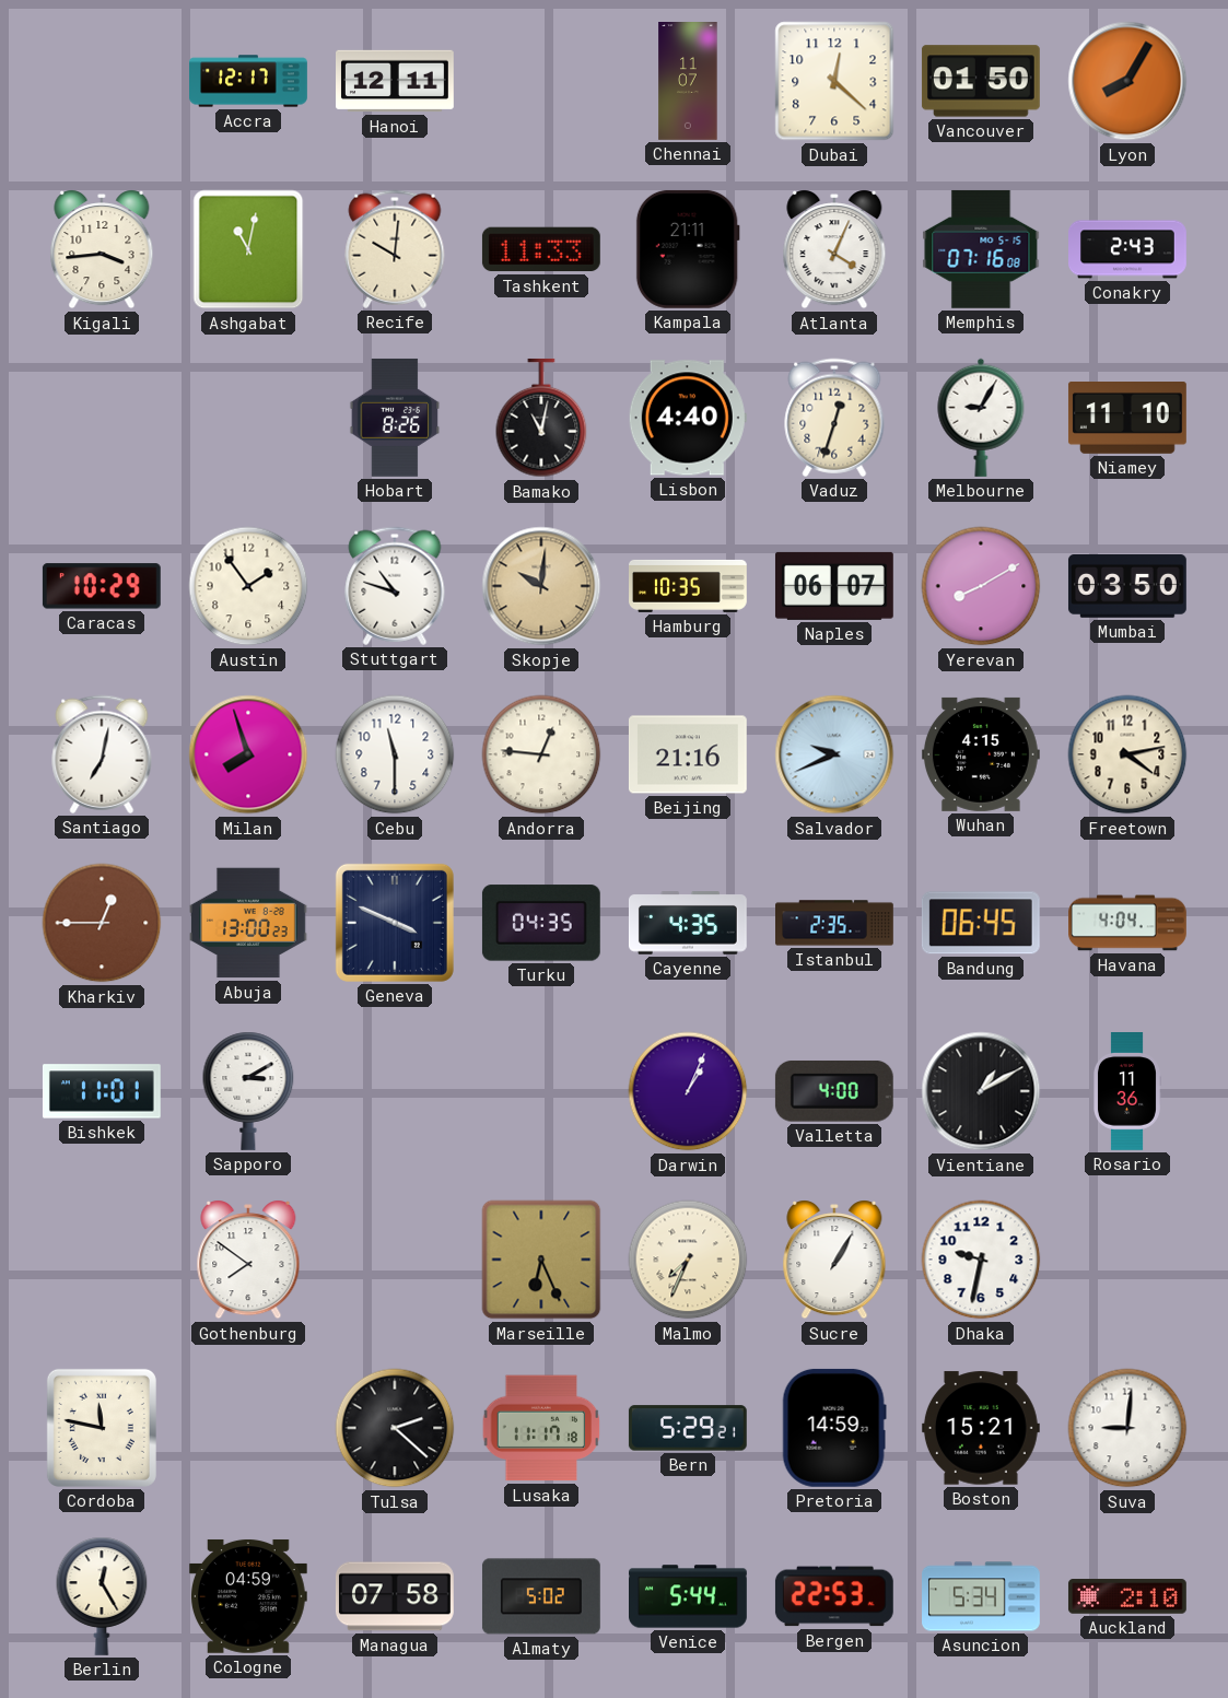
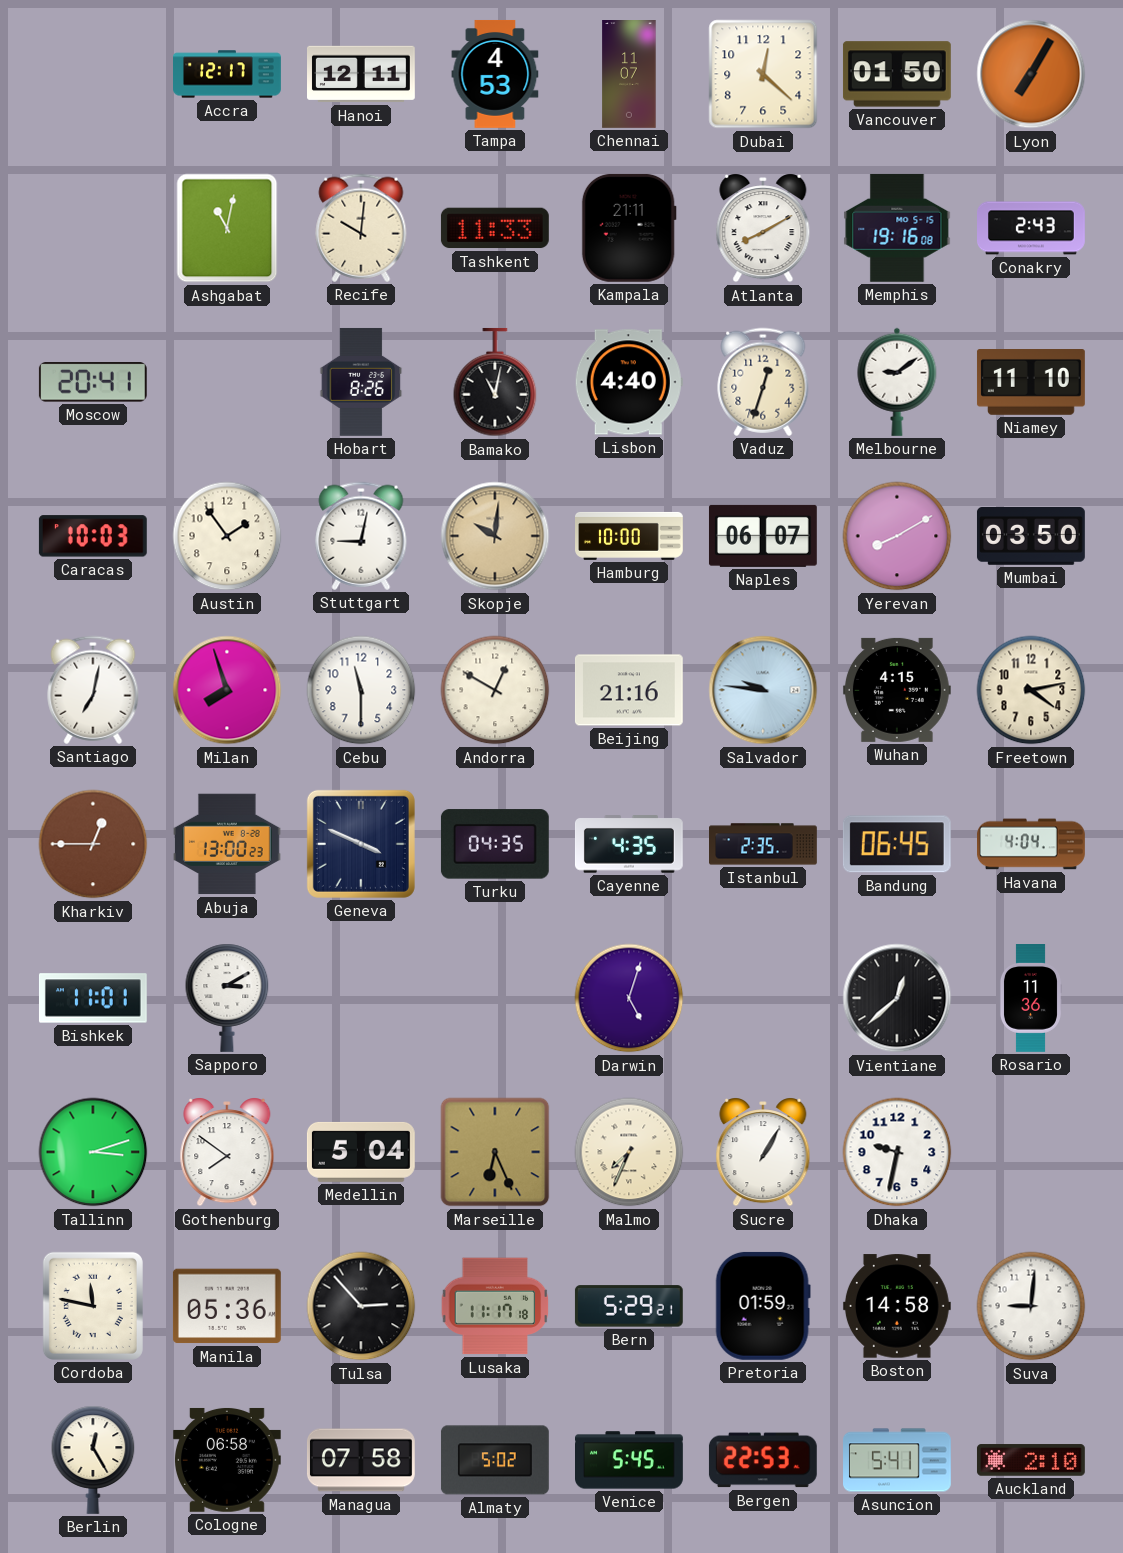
Tampa: none -> 4:53 (495, 74)
Lyon: 8:05 -> 7:05 (1031, 74)
Kigali: 3:44 -> none (102, 249)
Atlanta: 4:04 -> 8:10 (763, 228)
Memphis: 07:16 -> 19:16 (897, 228)
Moscow: none -> 20:41 (93, 383)
Melbourne: 9:05 -> 9:09 (897, 382)
Caracas: 10:29 -> 10:03 (93, 536)
Stuttgart: 10:48 -> 9:02 (361, 536)
Hamburg: 10:35 -> 10:00 (630, 536)
Andorra: 12:46 -> 12:50 (495, 690)
Salvador: 9:41 -> 9:46 (763, 690)
Darwin: 1:04 -> 5:03 (629, 998)
Valletta: 4:00 -> none (834, 1091)
Vientiane: 1:10 -> 12:38 (897, 998)
Tallinn: none -> 3:12 (93, 1152)
Medellin: none -> 5:04 (361, 1152)
Manila: none -> 05:36 (227, 1306)
Tulsa: 2:22 -> 2:53 (361, 1306)
Pretoria: 14:59 -> 01:59 (763, 1306)
Boston: 15:21 -> 14:58 (897, 1306)
Cologne: 04:59 -> 06:58 (227, 1460)
Venice: 5:44 -> 5:45 (630, 1460)
Asuncion: 5:34 -> 5:41 (898, 1460)
